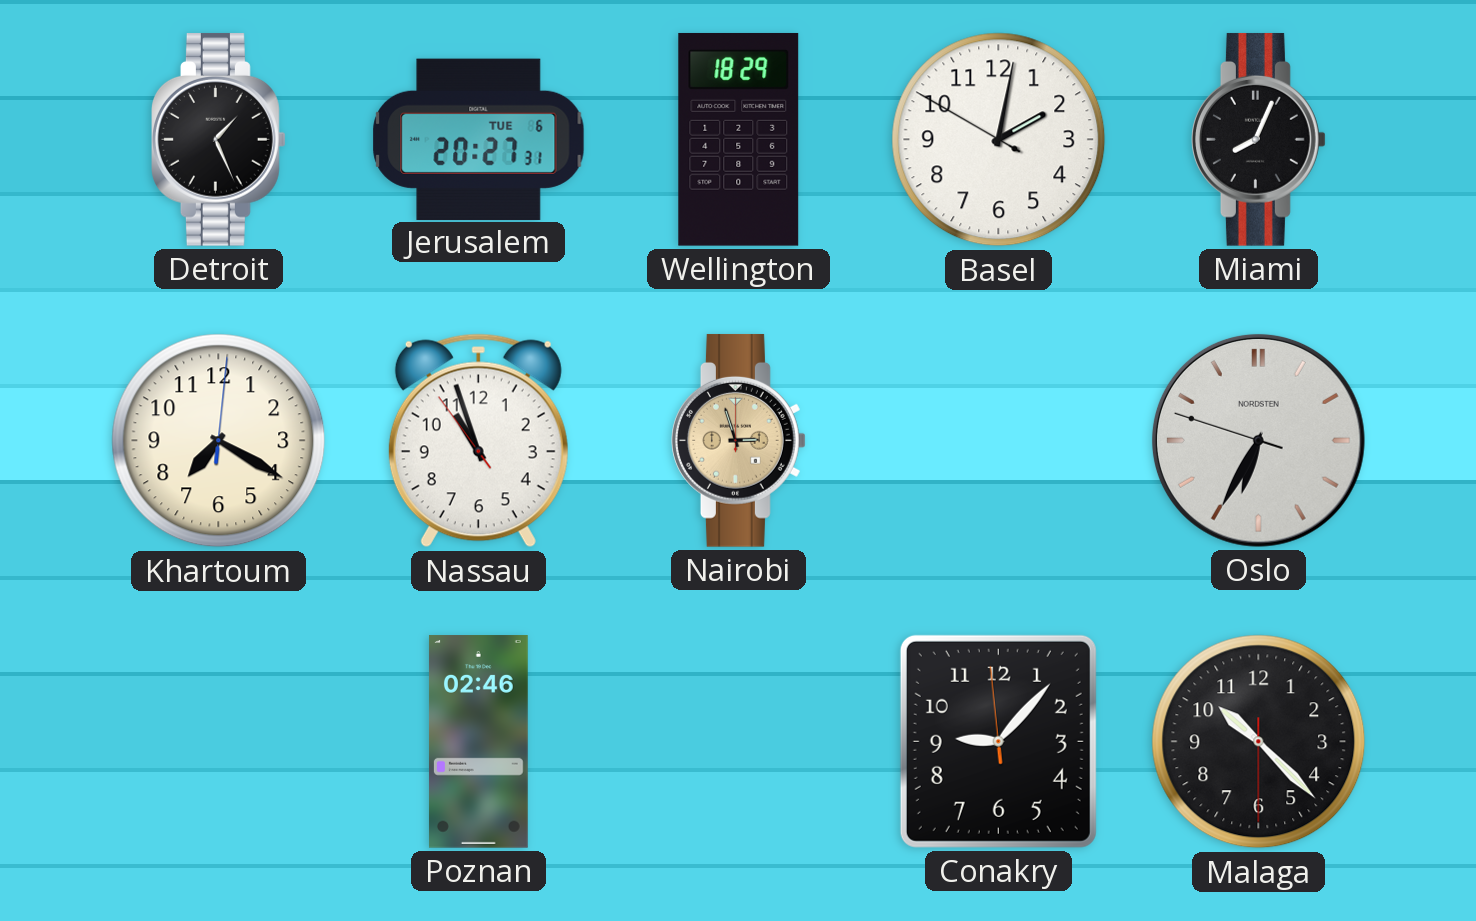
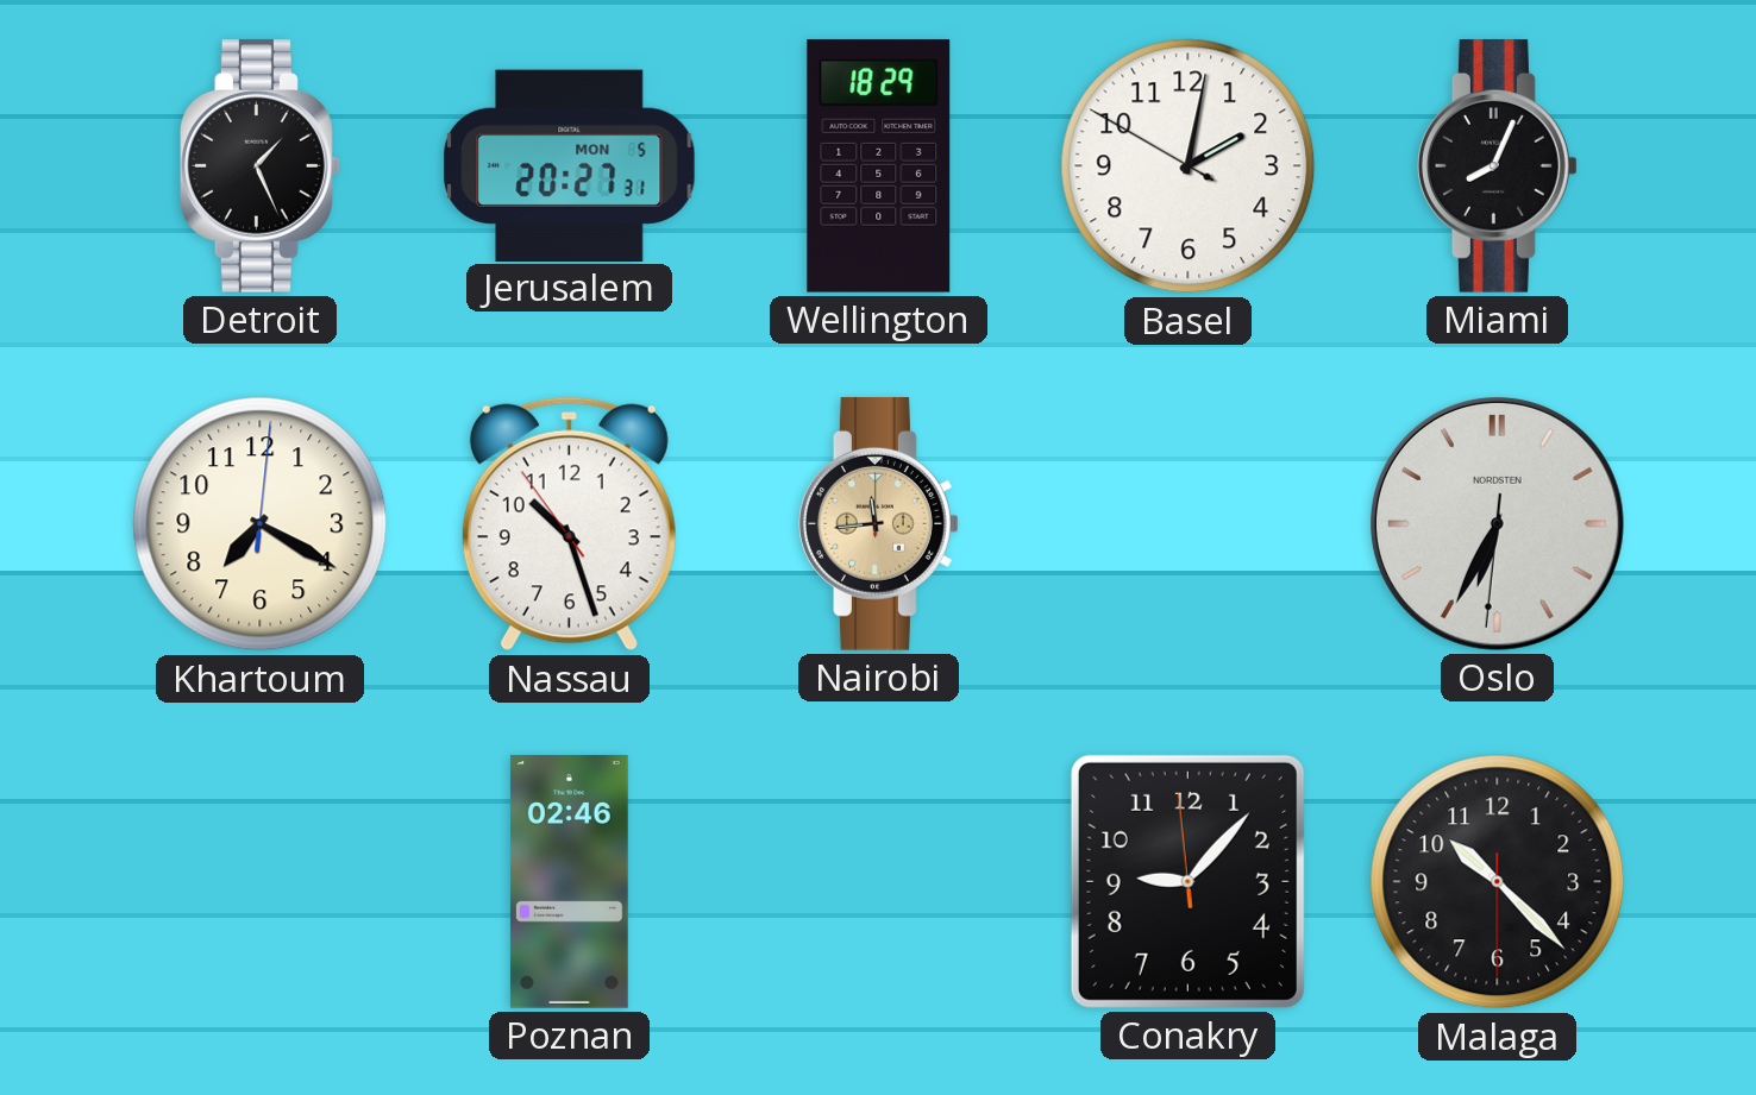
Jerusalem date: TUE 6 -> MON 5 (570, 165)
Nassau: 10:56 -> 10:26 (569, 524)
Nairobi: 2:57 -> 11:44 (879, 523)
Oslo: 6:34:48 -> 6:34:31 (1497, 523)
